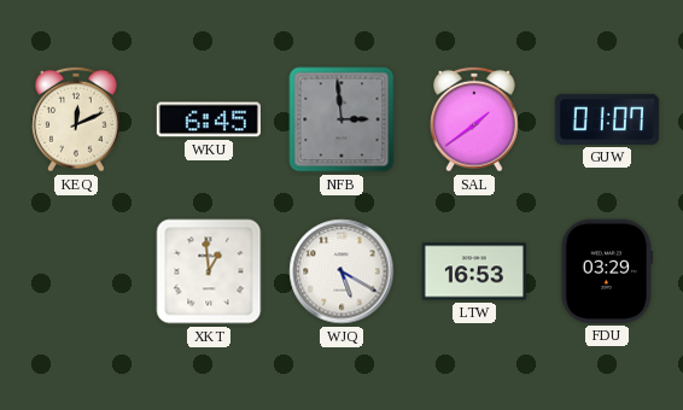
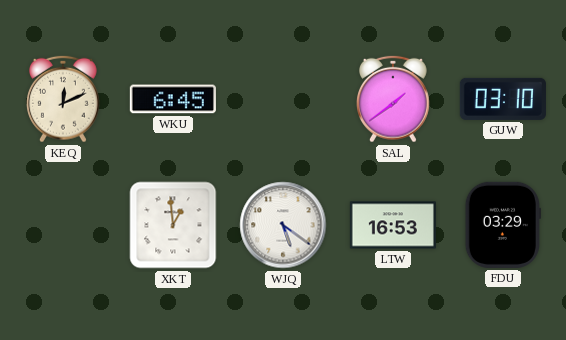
NFB: 2:59 -> none (341, 119)
GUW: 01:07 -> 03:10 (503, 99)
WJQ: 5:20 -> 5:21 (283, 225)
